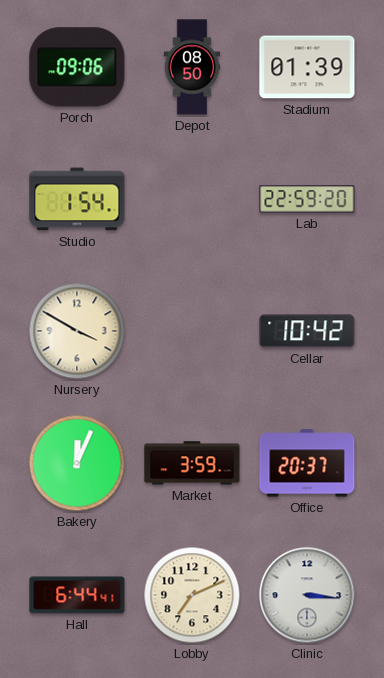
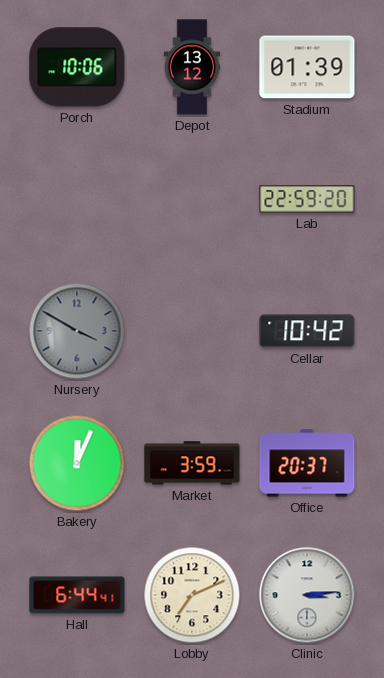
Porch: 09:06 -> 10:06 (77, 67)
Depot: 08:50 -> 13:12 (192, 67)
Studio: 1:54 -> none (77, 199)
Nursery dial: cream -> grey (77, 331)
Clinic: 3:16 -> 3:14 (307, 595)
